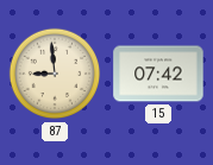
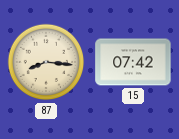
87: 8:59 -> 8:16 (46, 62)
